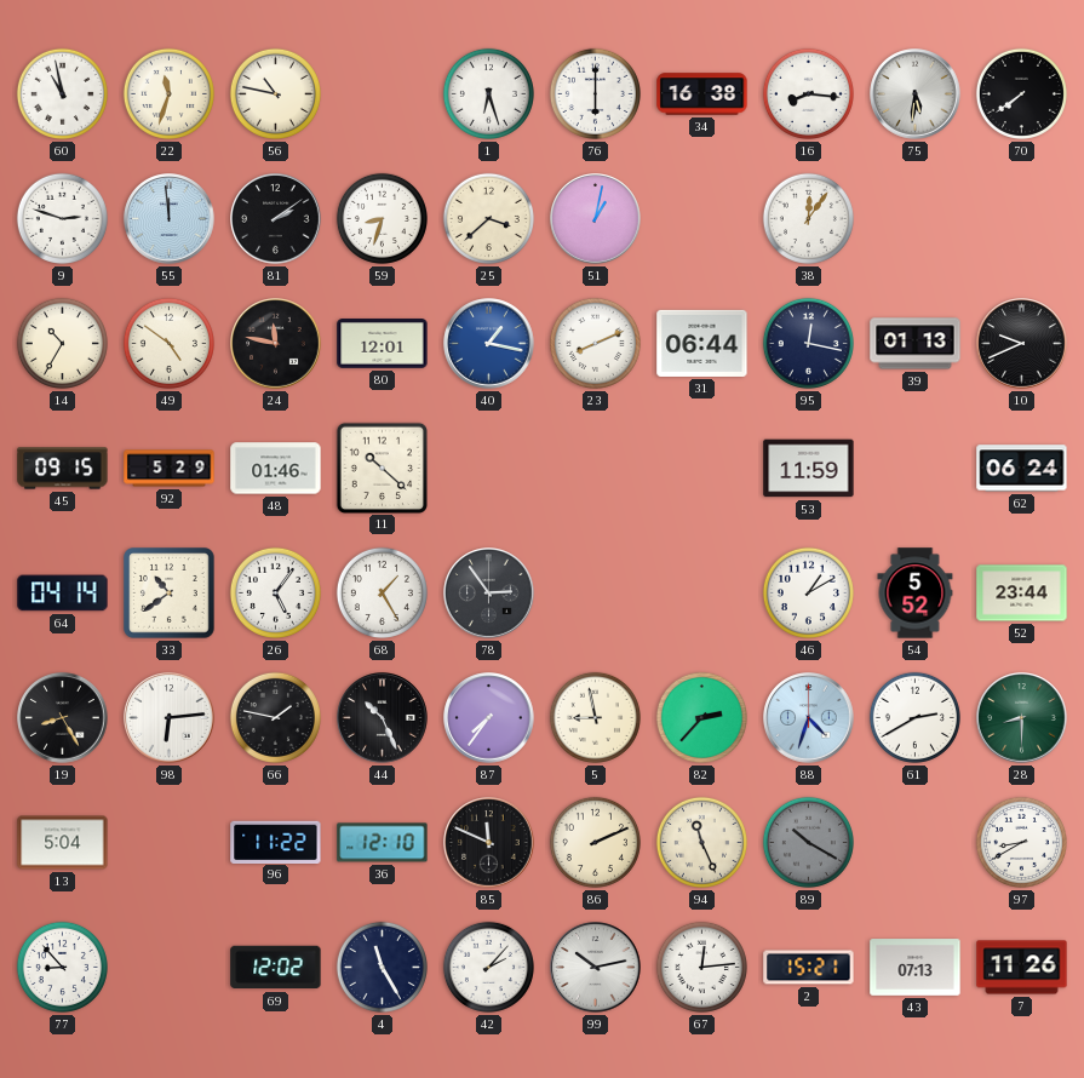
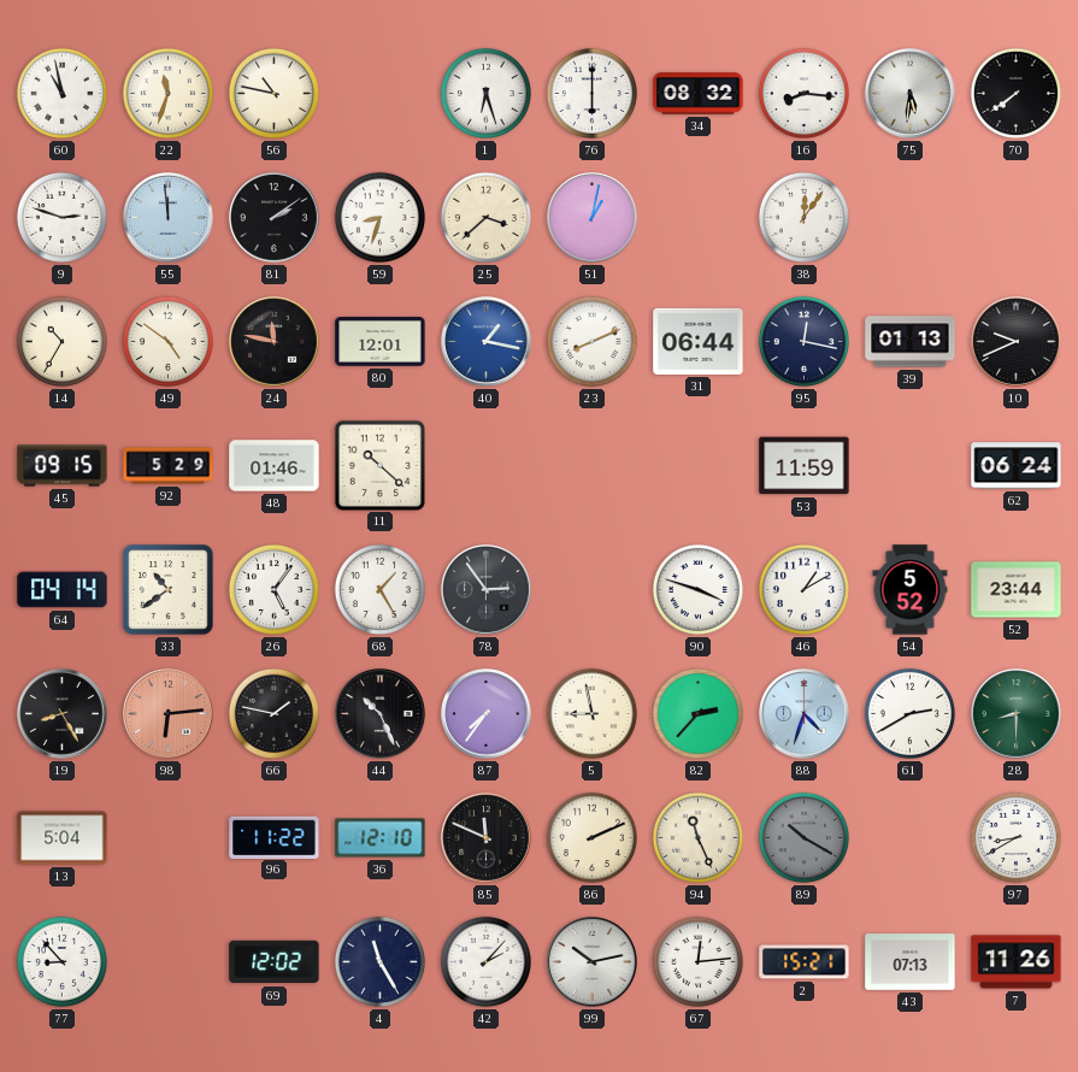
34: 16:38 -> 08:32 (699, 94)
90: none -> 3:48 (697, 589)
98 dial: white -> salmon (169, 714)
